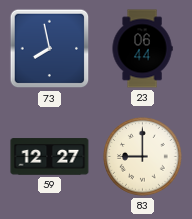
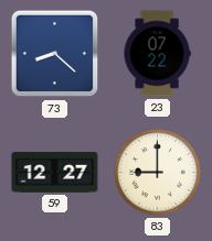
73: 7:58 -> 8:22 (55, 54)
23: 06:44 -> 07:22 (157, 54)
